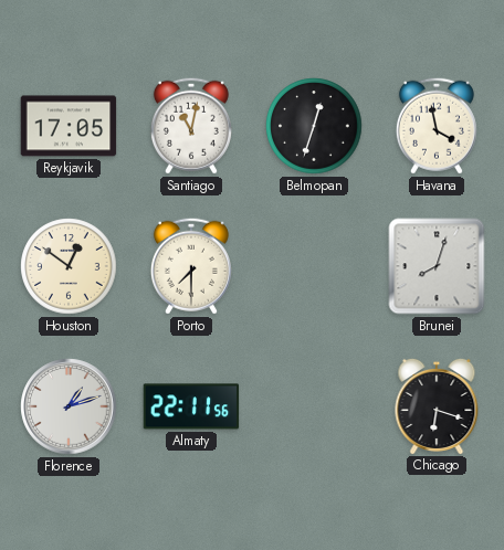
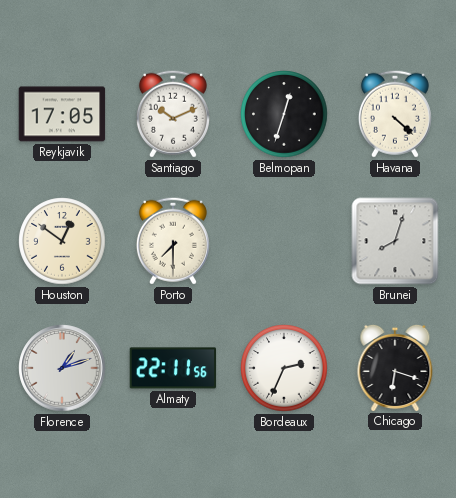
Santiago: 11:02 -> 10:11 (173, 114)
Havana: 3:58 -> 4:22 (395, 114)
Bordeaux: none -> 2:34 (284, 368)
